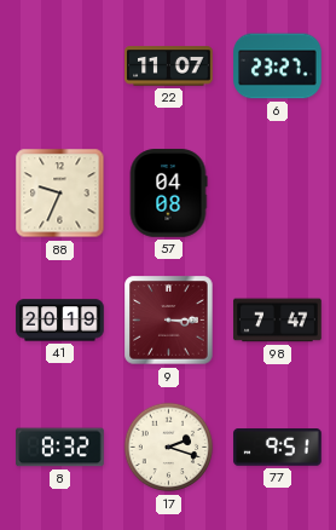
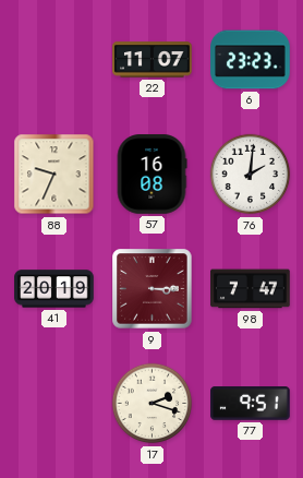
6: 23:27 -> 23:23 (251, 60)
57: 04:08 -> 16:08 (152, 175)
76: none -> 2:01 (251, 175)
8: 8:32 -> none (60, 448)
